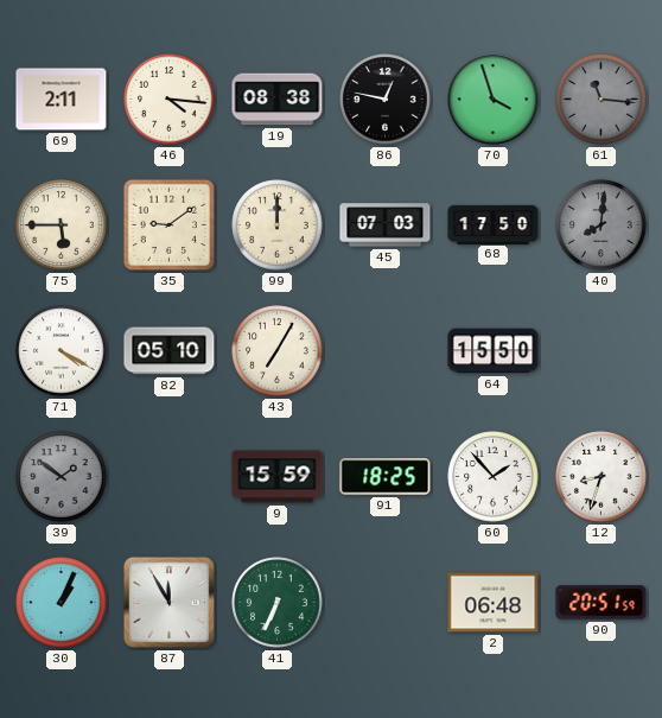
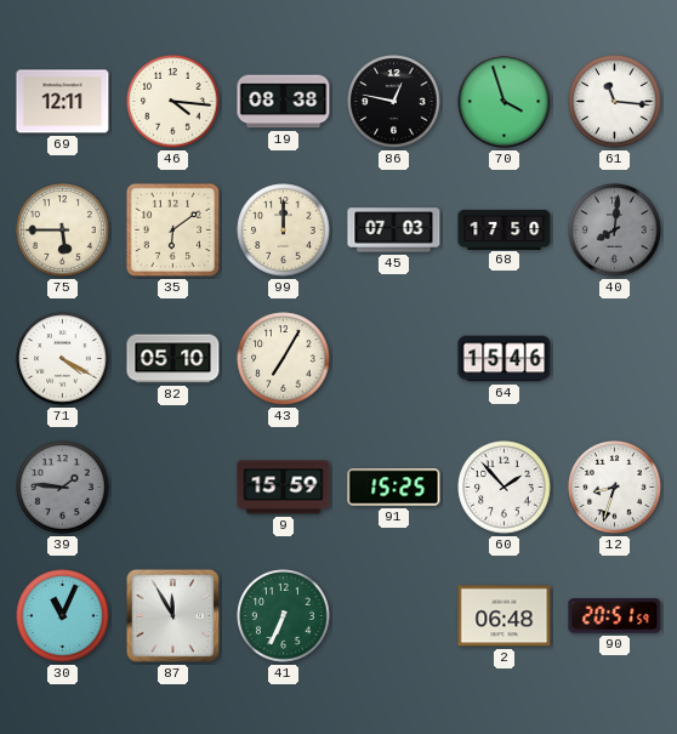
69: 2:11 -> 12:11 (63, 102)
61 dial: grey -> white (615, 102)
35: 9:09 -> 6:09 (173, 231)
64: 15:50 -> 15:46 (505, 359)
39: 1:51 -> 1:46 (63, 488)
91: 18:25 -> 15:25 (394, 488)
30: 1:04 -> 11:04 (63, 616)
